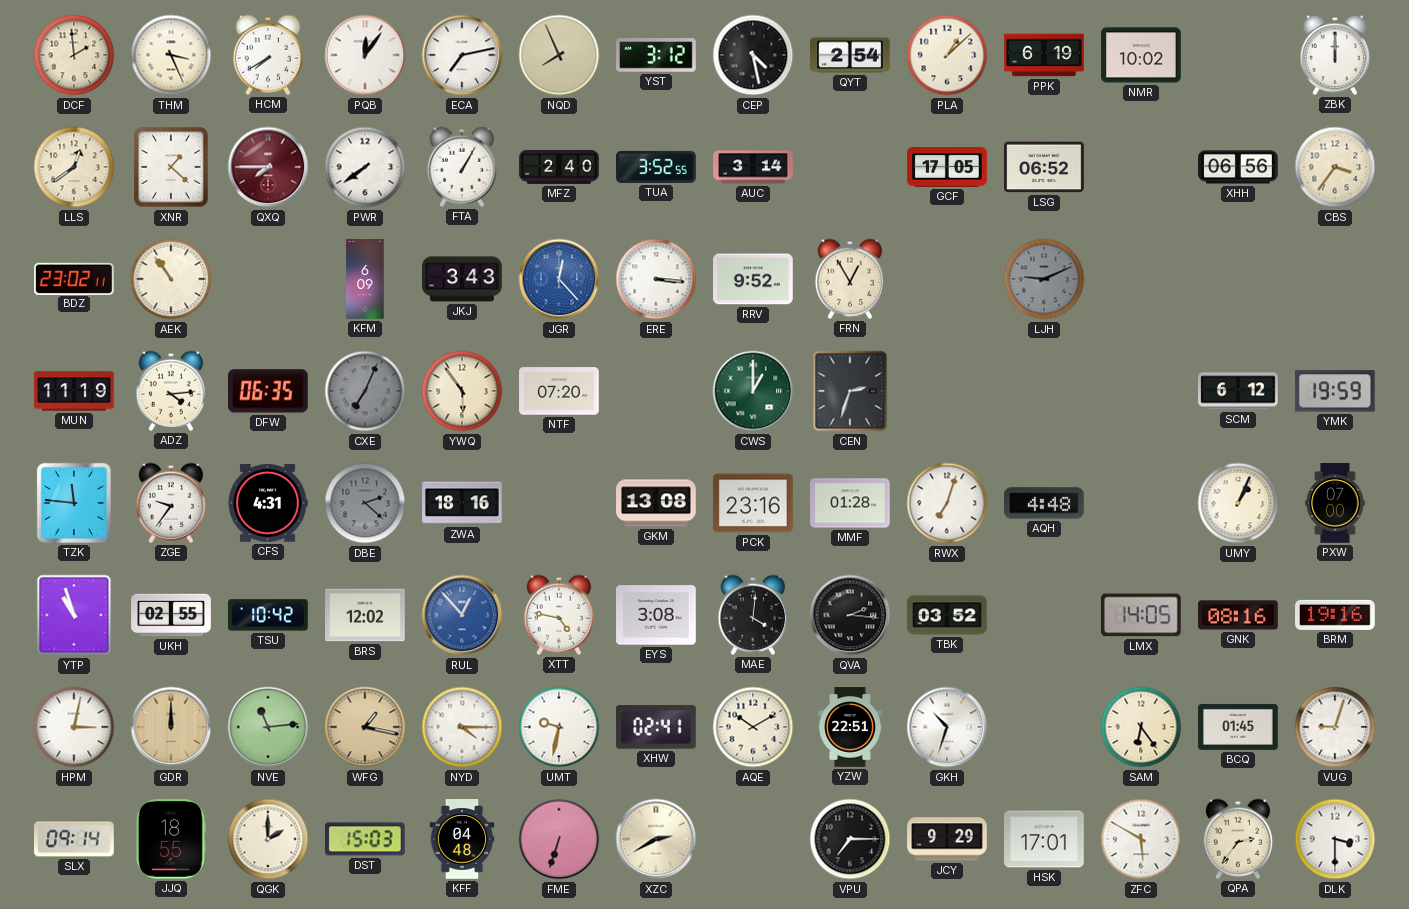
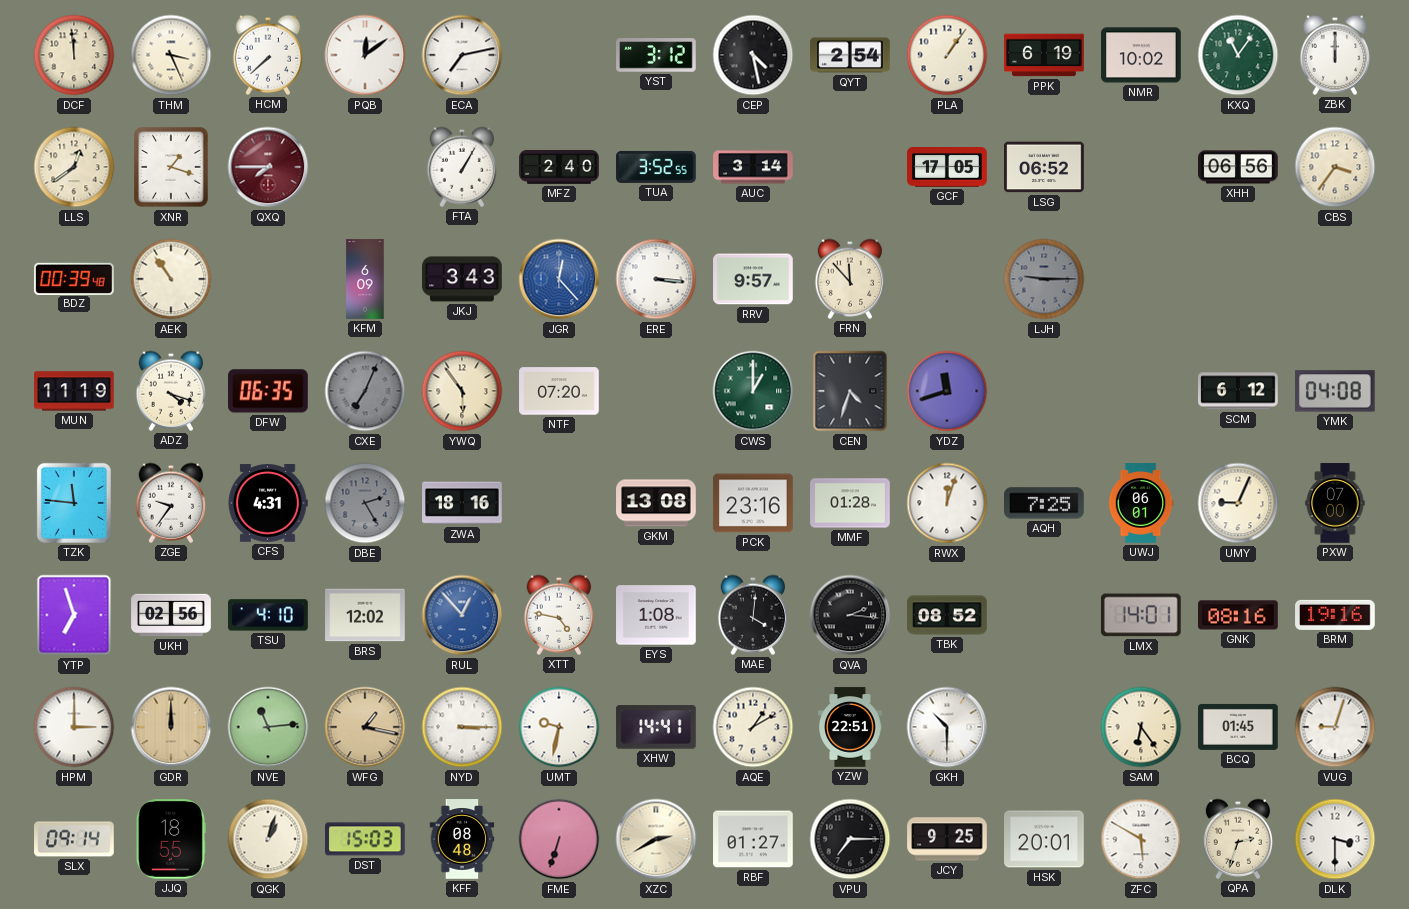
DCF: 1:59 -> 11:59 (74, 55)
HCM: 7:40 -> 7:38 (268, 55)
PQB: 12:06 -> 12:09 (365, 55)
NQD: 7:56 -> none (559, 55)
PLA: 1:08 -> 1:06 (947, 55)
KXQ: none -> 11:06 (1238, 55)
XNR: 1:22 -> 1:18 (171, 167)
PWR: 7:39 -> none (365, 167)
BDZ: 23:02 -> 00:39 (75, 278)
RRV: 9:52 -> 9:57 (753, 279)
FRN: 12:55 -> 11:53 (850, 279)
LJH: 9:11 -> 9:15 (1044, 279)
ADZ: 4:14 -> 4:18 (171, 391)
CEN: 2:33 -> 4:33 (850, 391)
YDZ: none -> 11:42 (947, 391)
YMK: 19:59 -> 04:08 (1335, 391)
DBE: 2:22 -> 2:25 (365, 503)
RWX: 7:03 -> 12:03 (947, 503)
AQH: 4:48 -> 7:25 (1044, 503)
UWJ: none -> 06:01 (1141, 503)
UMY: 1:04 -> 9:04 (1238, 503)
YTP: 10:57 -> 6:57 (74, 615)
UKH: 02:55 -> 02:56 (171, 615)
TSU: 10:42 -> 4:10 (268, 615)
EYS: 3:08 -> 1:08 (656, 615)
TBK: 03:52 -> 08:52 (947, 615)
LMX: 14:05 -> 14:01 (1141, 615)
HPM: 3:02 -> 3:00 (74, 727)
NYD: 4:15 -> 3:15 (462, 727)
XHW: 02:41 -> 14:41 (656, 727)
AQE: 10:10 -> 1:10 (753, 727)
GKH: 10:33 -> 10:30 (947, 727)
QGK: 2:00 -> 1:03 (268, 839)
KFF: 04:48 -> 08:48 (462, 839)
RBF: none -> 01:27 (753, 839)
JCY: 9:29 -> 9:25 (947, 839)
HSK: 17:01 -> 20:01 (1044, 839)
QPA: 2:36 -> 2:33 (1238, 839)
